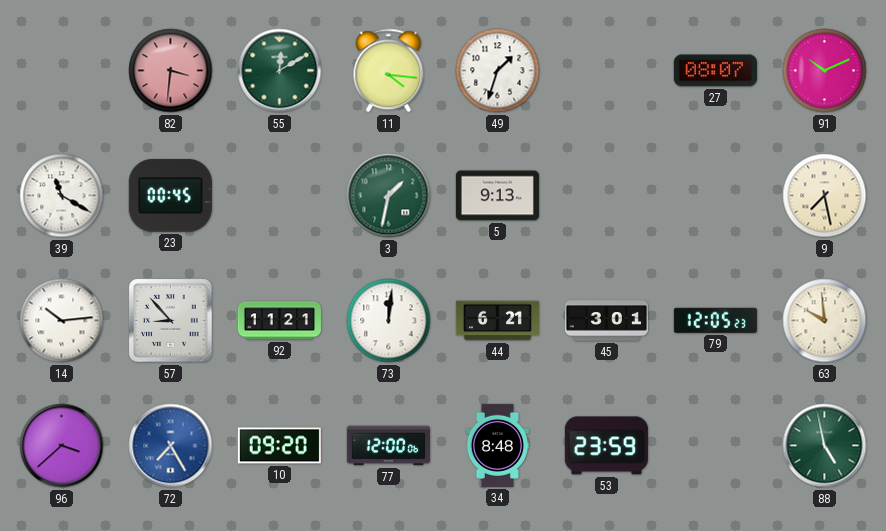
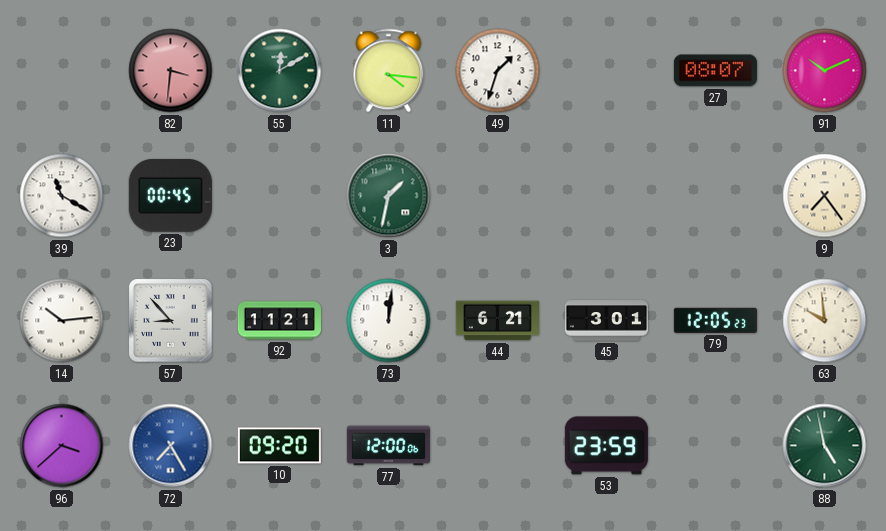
5: 9:13 -> none (497, 196)
9: 7:28 -> 7:24 (825, 196)
34: 8:48 -> none (497, 445)
